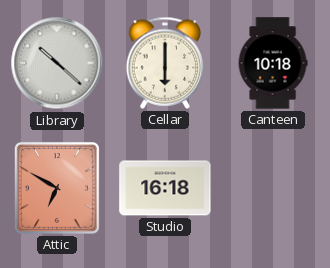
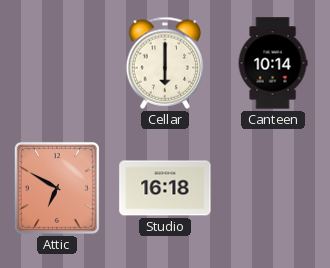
Library: 10:22 -> none (57, 63)
Canteen: 10:18 -> 10:14 (273, 63)
